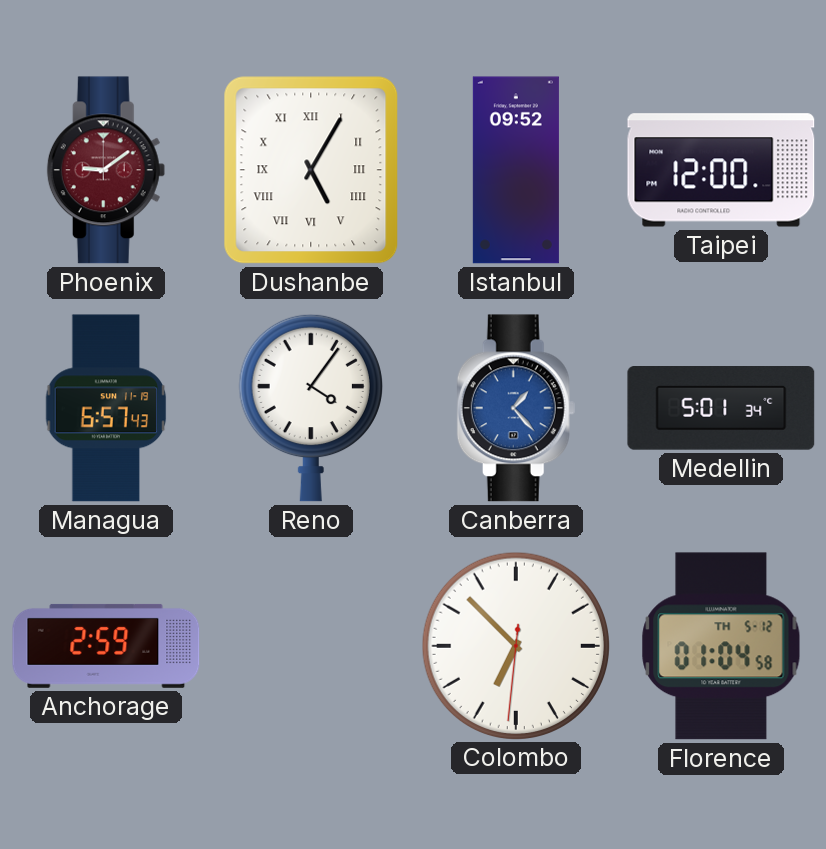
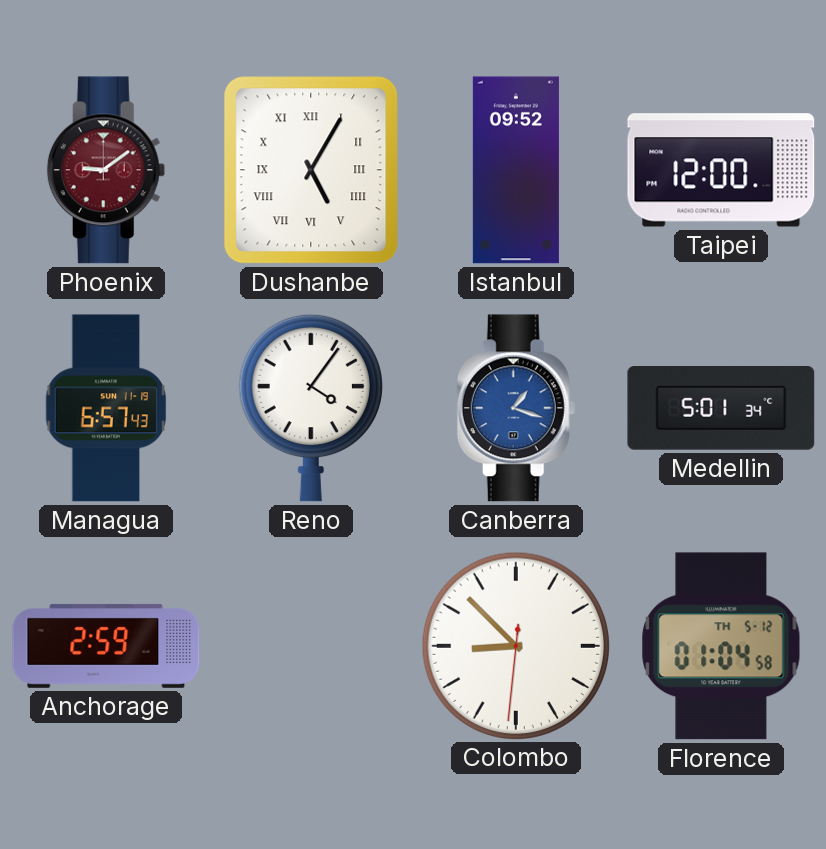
Canberra: 1:23 -> 1:18 (516, 408)
Colombo: 6:52 -> 8:52 (515, 645)
